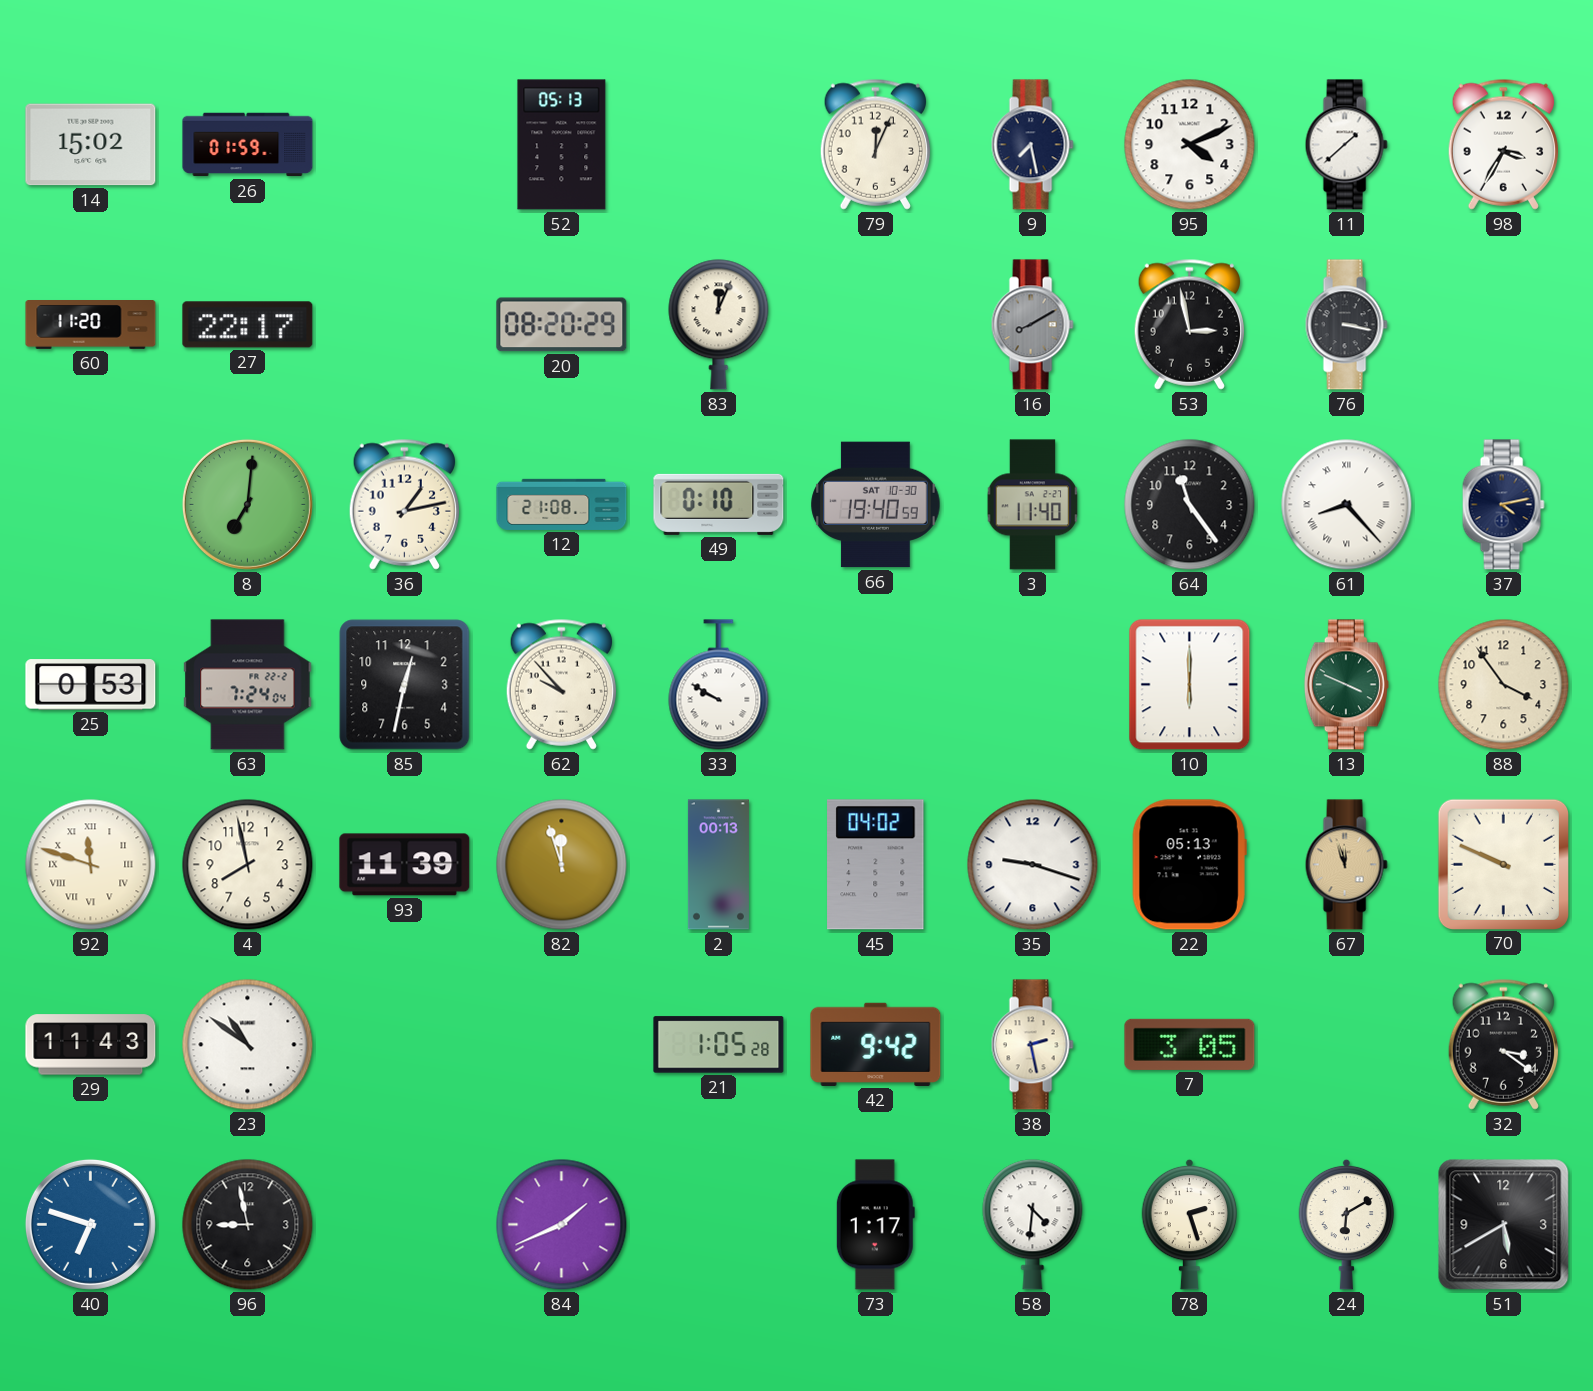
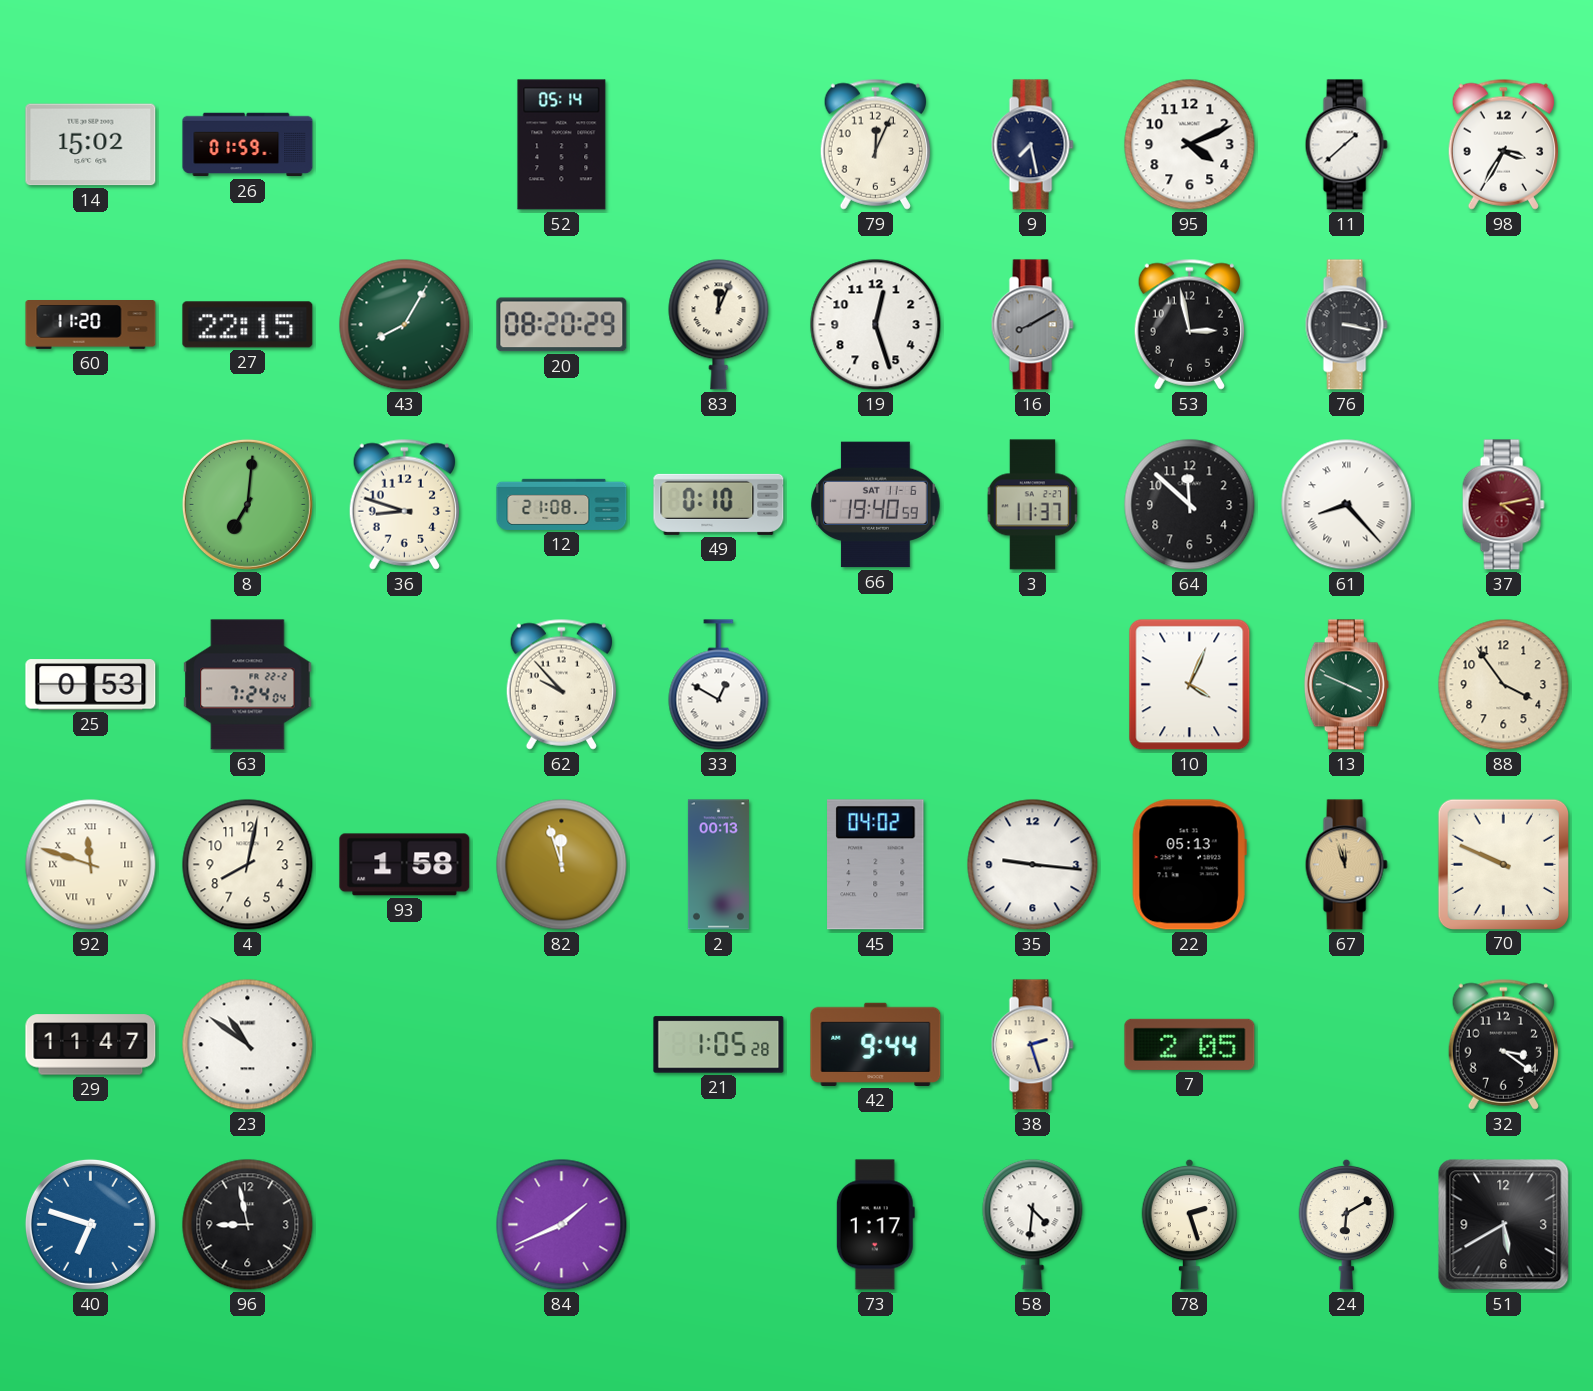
52: 05:13 -> 05:14 (562, 145)
27: 22:17 -> 22:15 (248, 325)
43: none -> 8:05 (405, 325)
19: none -> 12:27 (876, 325)
36: 1:13 -> 8:48 (404, 504)
66 date: SAT 10-30 -> SAT 11-6 (876, 505)
3: 11:40 -> 11:37 (1033, 505)
64: 11:24 -> 11:52 (1190, 505)
37 dial: navy -> burgundy (1503, 505)
85: 12:32 -> none (405, 685)
33: 9:50 -> 12:50 (719, 685)
10: 6:00 -> 4:04 (1190, 685)
4: 7:58 -> 8:02 (248, 865)
93: 11:39 -> 1:58 (405, 865)
35: 9:18 -> 9:16 (1033, 865)
29: 11:43 -> 11:47 (91, 1045)
42: 9:42 -> 9:44 (876, 1044)
38: 2:28 -> 2:27 (1032, 1045)
7: 3:05 -> 2:05 (1190, 1044)
